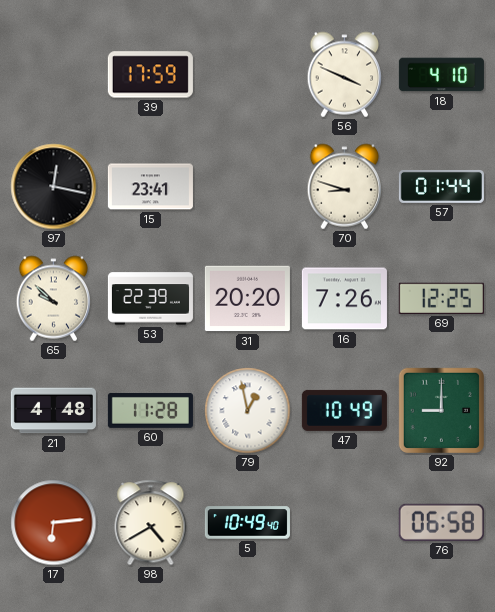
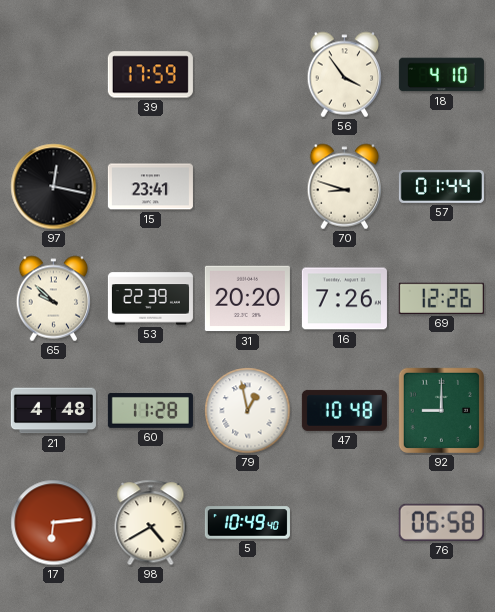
56: 3:49 -> 3:54 (345, 75)
69: 12:25 -> 12:26 (441, 298)
47: 10:49 -> 10:48 (344, 410)
